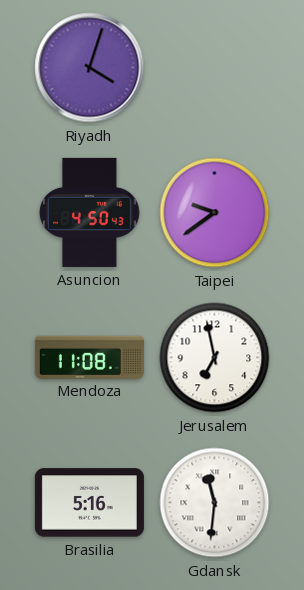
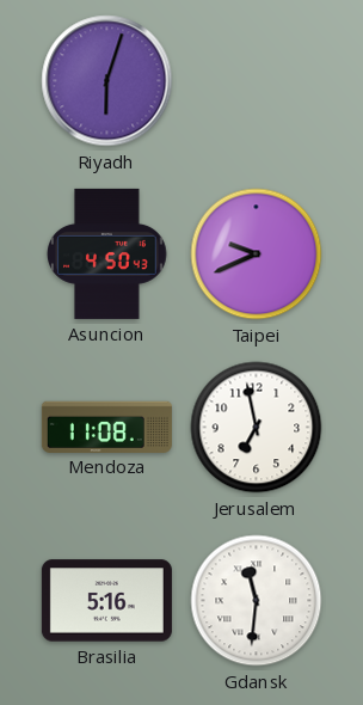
Riyadh: 4:03 -> 6:03 (107, 81)
Taipei: 9:39 -> 9:41 (257, 255)
